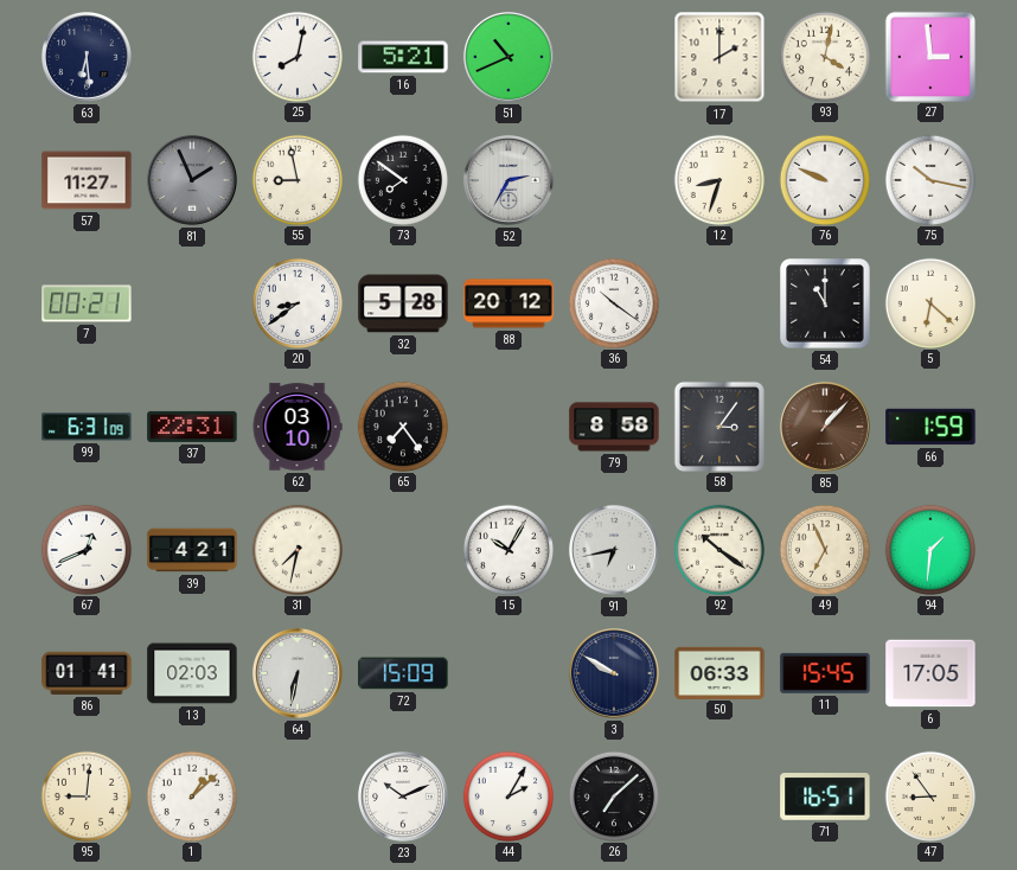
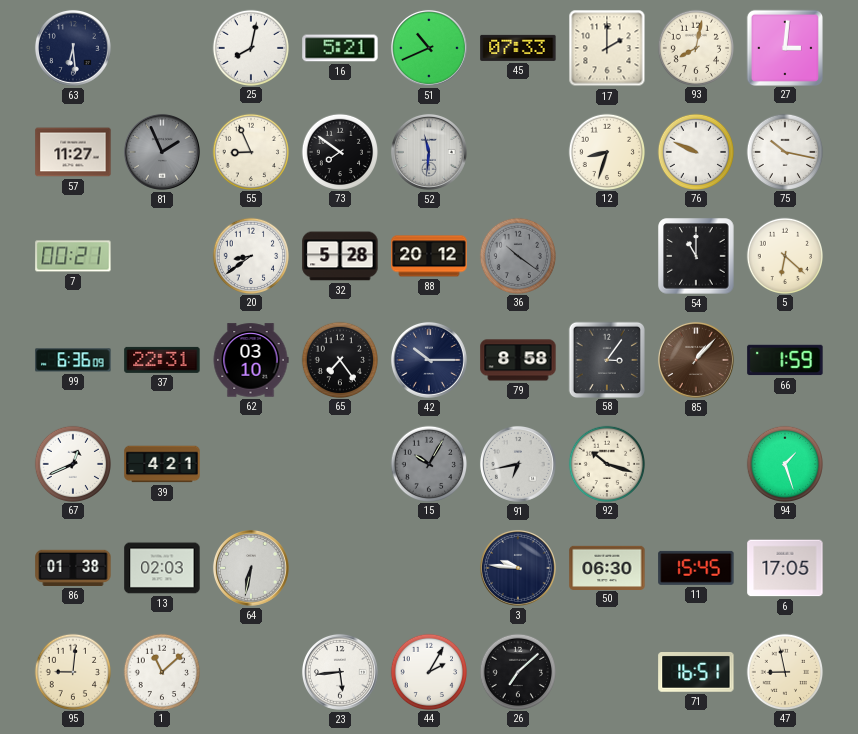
45: none -> 07:33 (518, 48)
93: 4:02 -> 8:02 (695, 47)
27: 2:59 -> 3:01 (784, 47)
55: 8:58 -> 8:56 (250, 151)
52: 2:35 -> 11:31 (429, 152)
36 dial: white -> grey (517, 255)
99: 6:31 -> 6:36 (73, 360)
42: none -> 10:15 (429, 360)
31: 7:32 -> none (296, 549)
15 dial: white -> grey (428, 463)
92: 10:21 -> 10:18 (606, 463)
49: 6:56 -> none (824, 549)
94: 1:31 -> 1:27 (784, 463)
86: 01:41 -> 01:38 (73, 568)
72: 15:09 -> none (403, 673)
3: 9:50 -> 9:46 (518, 568)
50: 06:33 -> 06:30 (607, 567)
1: 1:08 -> 11:08 (161, 671)
23: 10:11 -> 5:44 (340, 672)
47: 8:54 -> 8:58 (784, 671)
